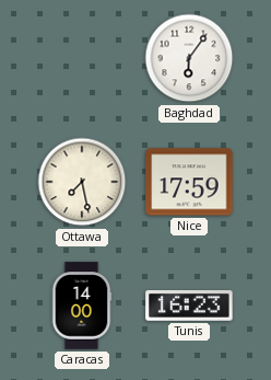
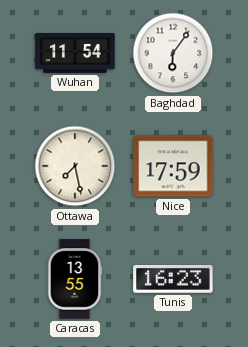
Wuhan: none -> 11:54 (75, 54)
Caracas: 14:00 -> 13:55 (75, 279)
